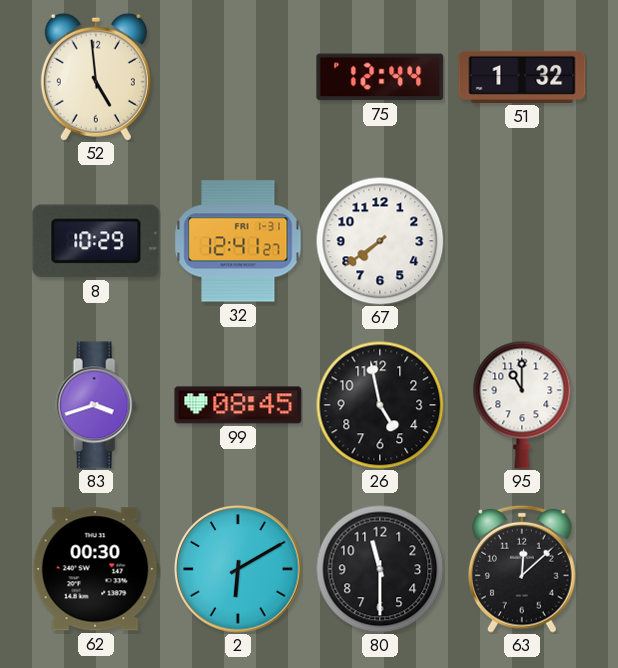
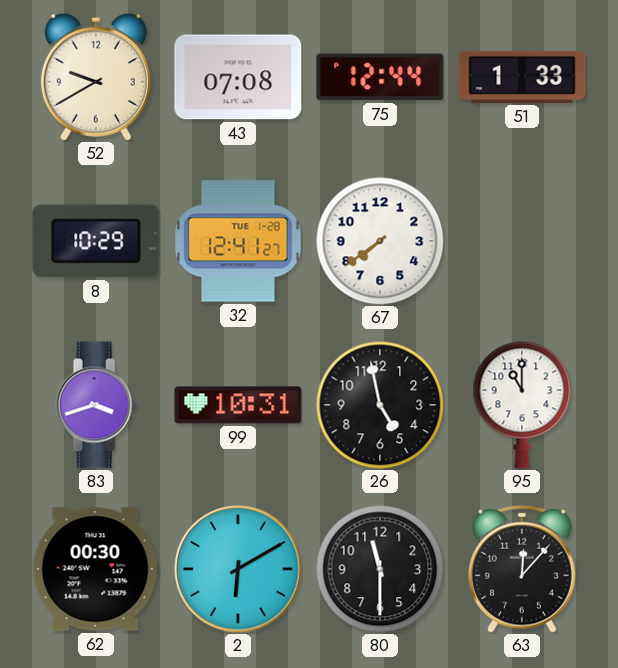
52: 4:59 -> 9:40 (96, 77)
43: none -> 07:08 (238, 77)
51: 1:32 -> 1:33 (522, 77)
32 date: FRI 1-31 -> TUE 1-28 (238, 241)
99: 08:45 -> 10:31 (238, 405)
63: 12:08 -> 12:07 (523, 569)
